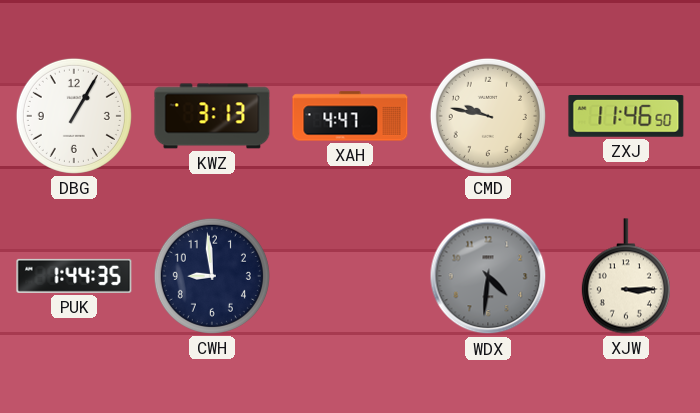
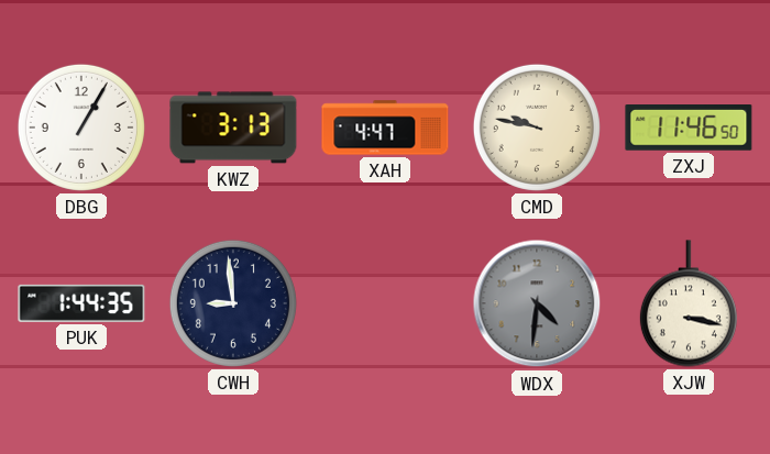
XJW: 3:15 -> 3:17 (689, 303)
